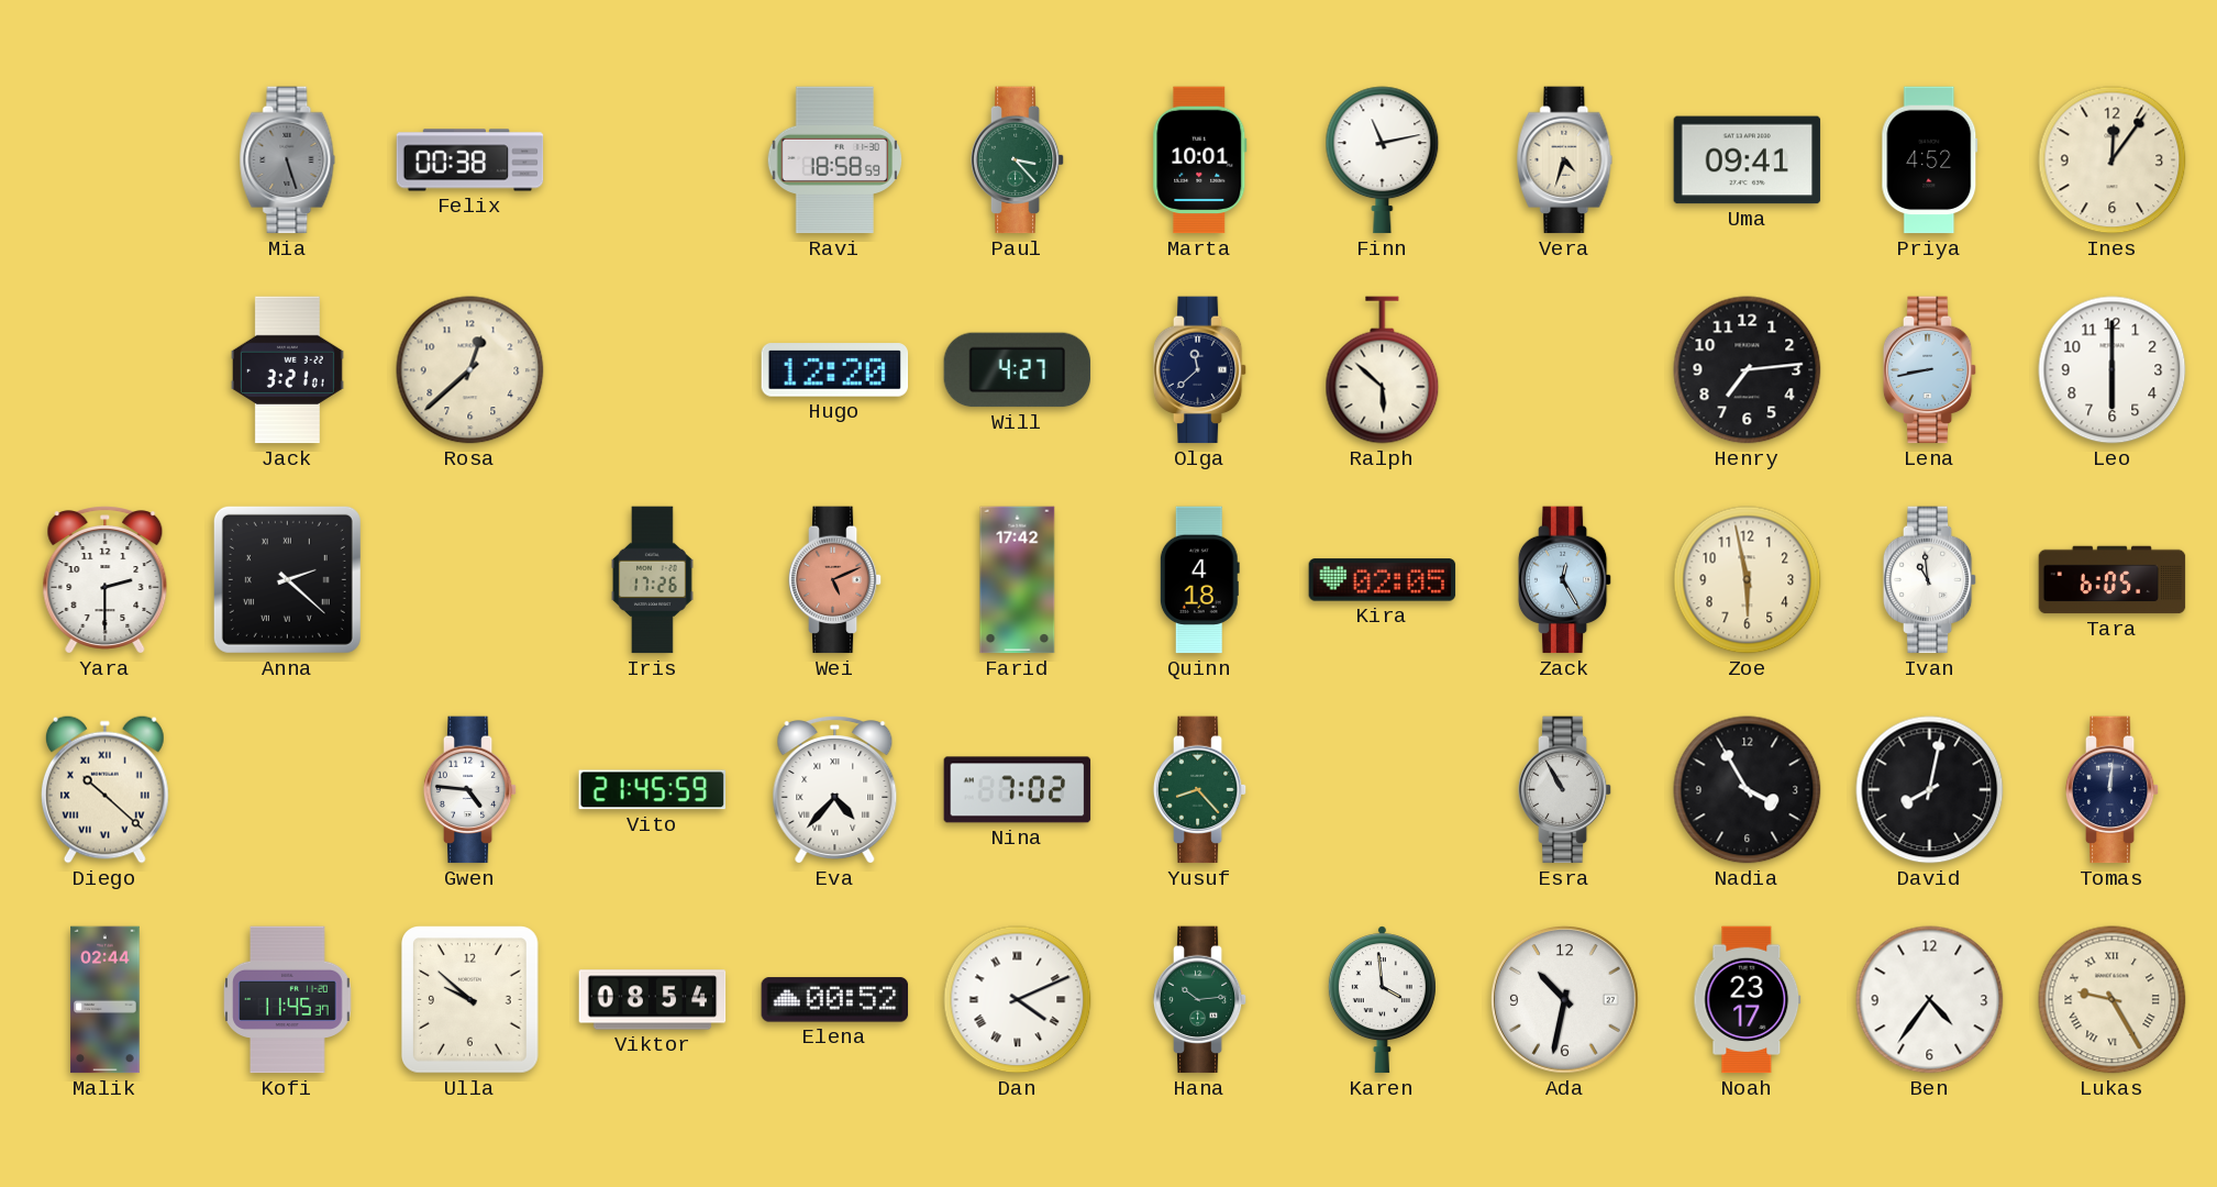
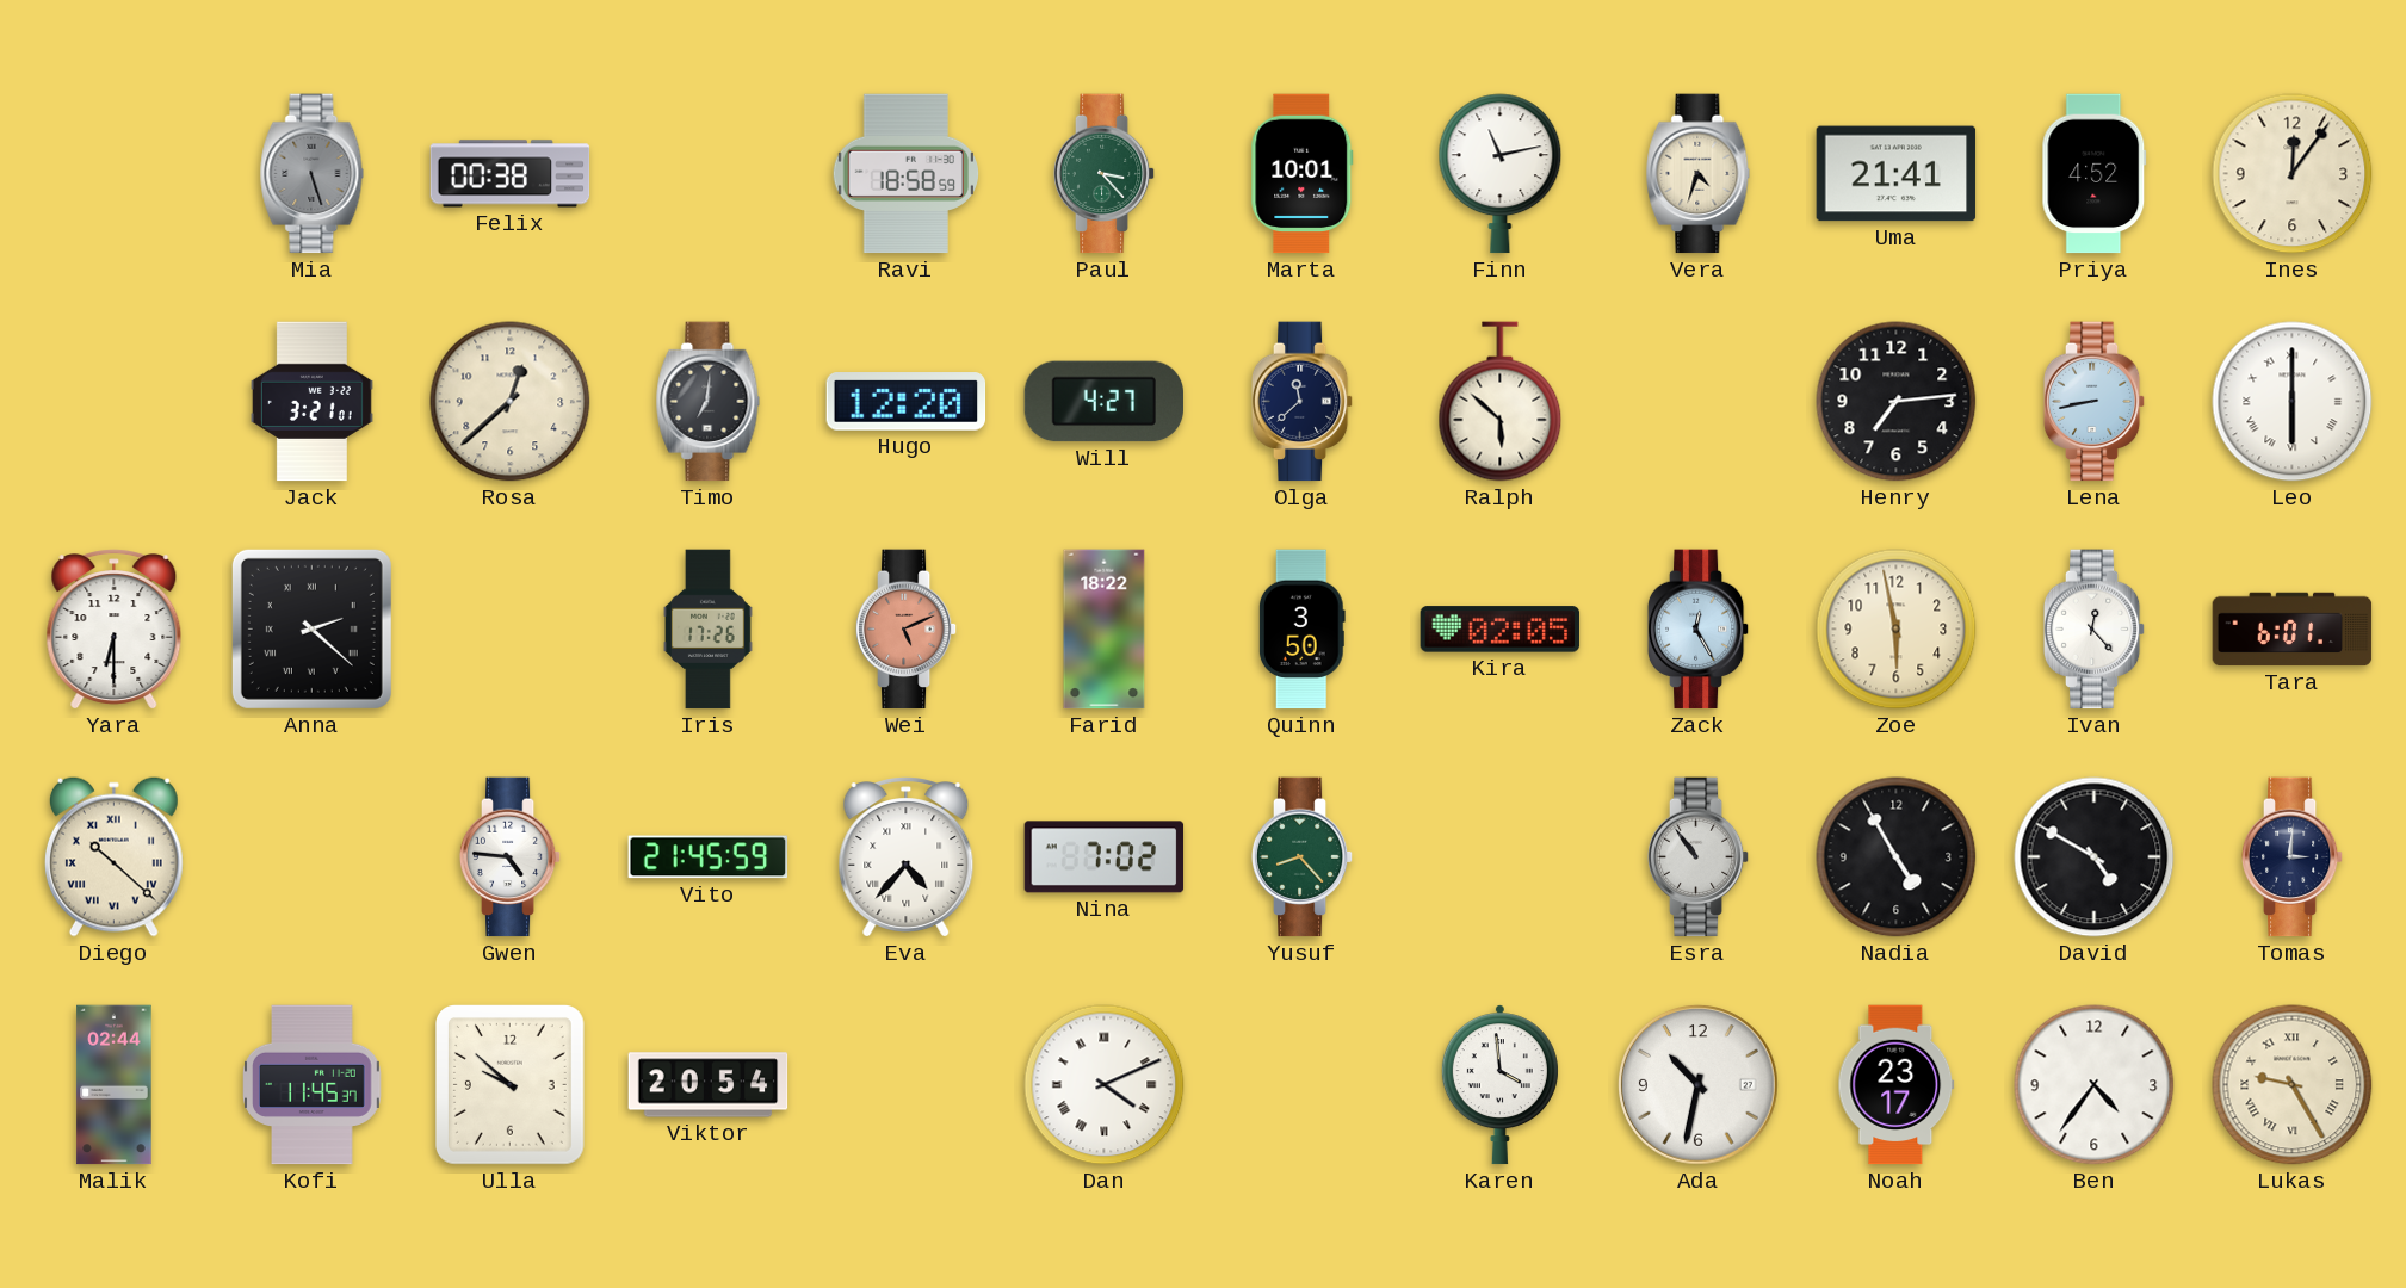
Uma: 09:41 -> 21:41 (1897, 174)
Timo: none -> 7:01 (709, 402)
Leo numerals: Arabic -> Roman (2293, 402)
Yara: 2:30 -> 6:30 (115, 630)
Farid: 17:42 -> 18:22 (1105, 630)
Quinn: 4:18 -> 3:50 (1301, 630)
Ivan: 10:59 -> 12:23 (2095, 630)
Tara: 6:05 -> 6:01 (2293, 630)
Esra: 10:55 -> 10:54 (1699, 857)
Nadia: 3:55 -> 4:55 (1897, 857)
David: 8:02 -> 4:50 (2095, 857)
Tomas: 12:01 -> 3:01 (2293, 857)
Viktor: 08:54 -> 20:54 (709, 1085)
Elena: 00:52 -> none (835, 1000)
Hana: 10:14 -> none (1200, 1000)
